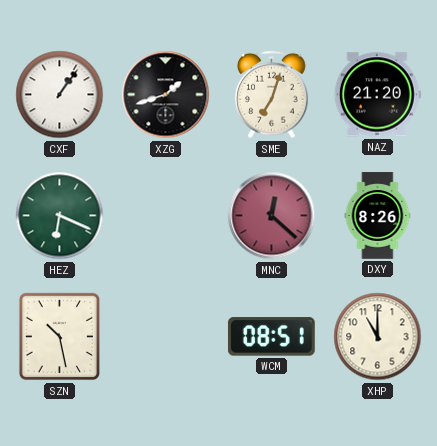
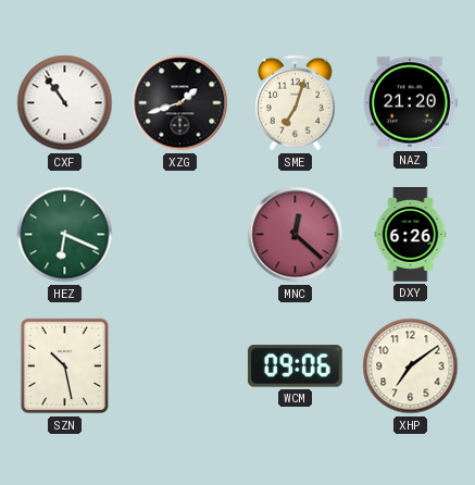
CXF: 1:06 -> 10:54 (65, 103)
DXY: 8:26 -> 6:26 (411, 235)
WCM: 08:51 -> 09:06 (295, 366)
XHP: 11:00 -> 7:09 (411, 366)
